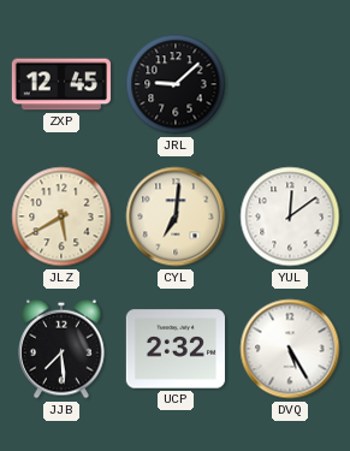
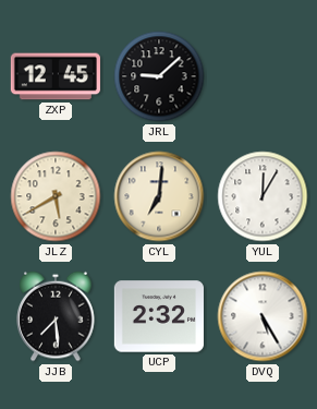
YUL: 12:09 -> 12:05 (263, 196)
